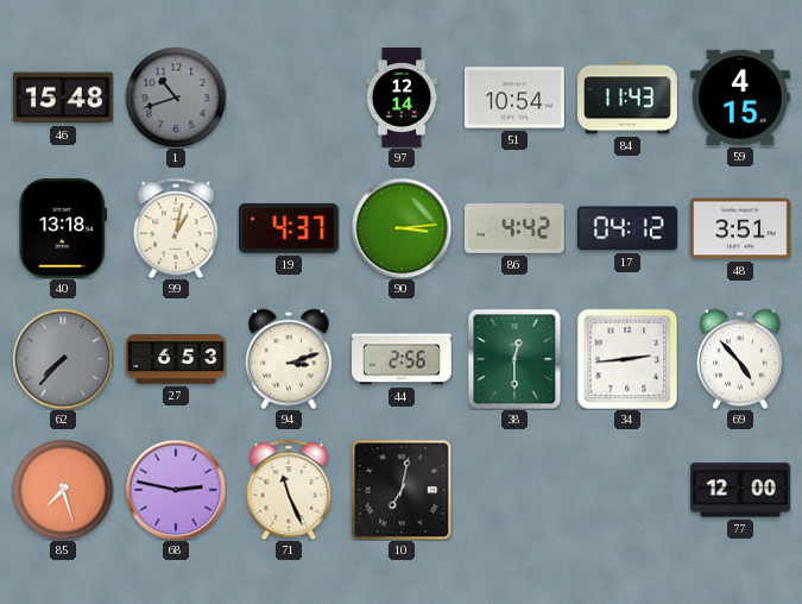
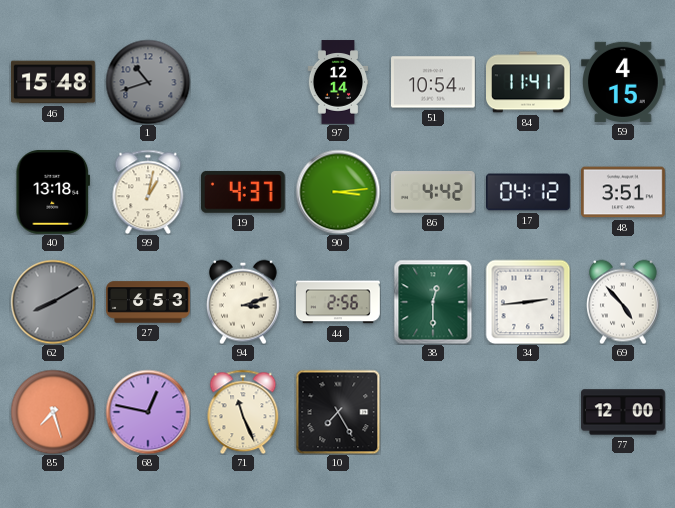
84: 11:43 -> 11:41 (528, 82)
62: 7:37 -> 8:10 (53, 302)
68: 2:47 -> 12:47 (148, 412)
10: 7:02 -> 7:25 (338, 412)
